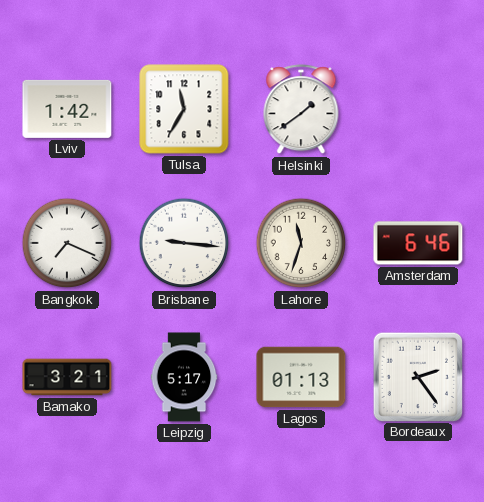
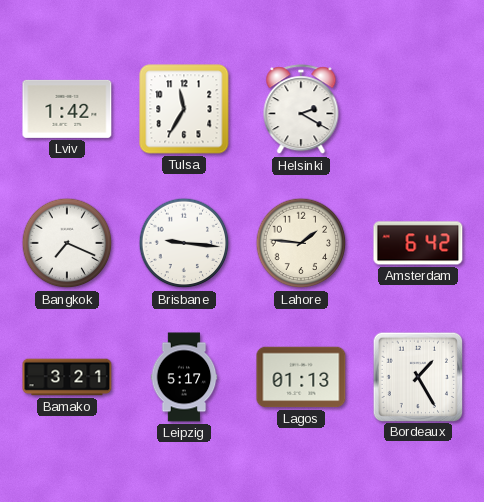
Helsinki: 1:39 -> 2:20 (301, 110)
Lahore: 11:33 -> 1:46 (301, 243)
Amsterdam: 6:46 -> 6:42 (418, 243)
Bordeaux: 2:24 -> 1:25 (417, 376)
